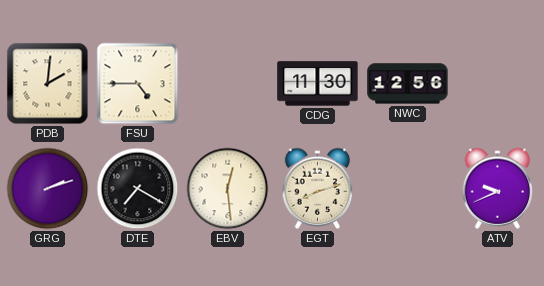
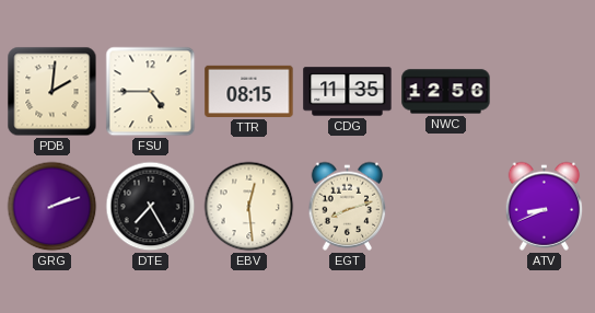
TTR: none -> 08:15 (249, 91)
CDG: 11:30 -> 11:35 (348, 92)
DTE: 7:20 -> 7:25 (151, 207)
ATV: 9:41 -> 8:41 (545, 206)
